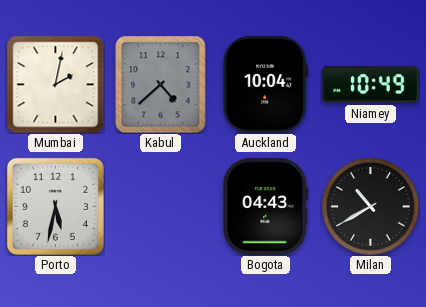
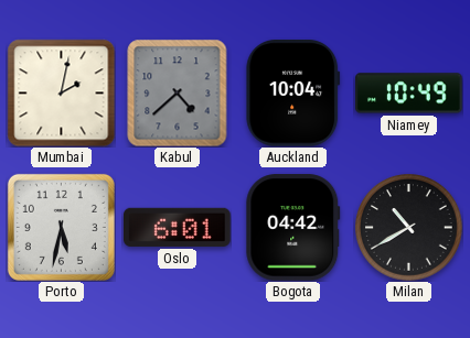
Oslo: none -> 6:01 (178, 227)
Bogota: 04:43 -> 04:42 (293, 228)
